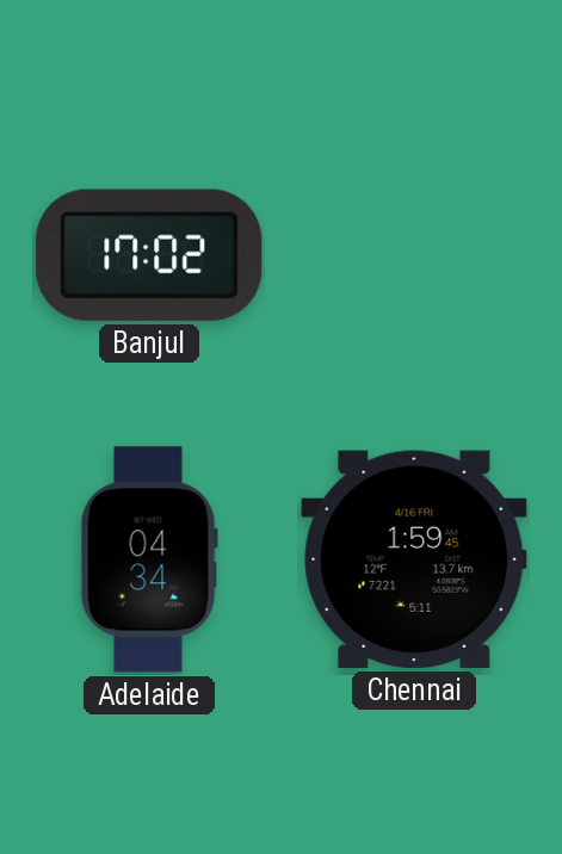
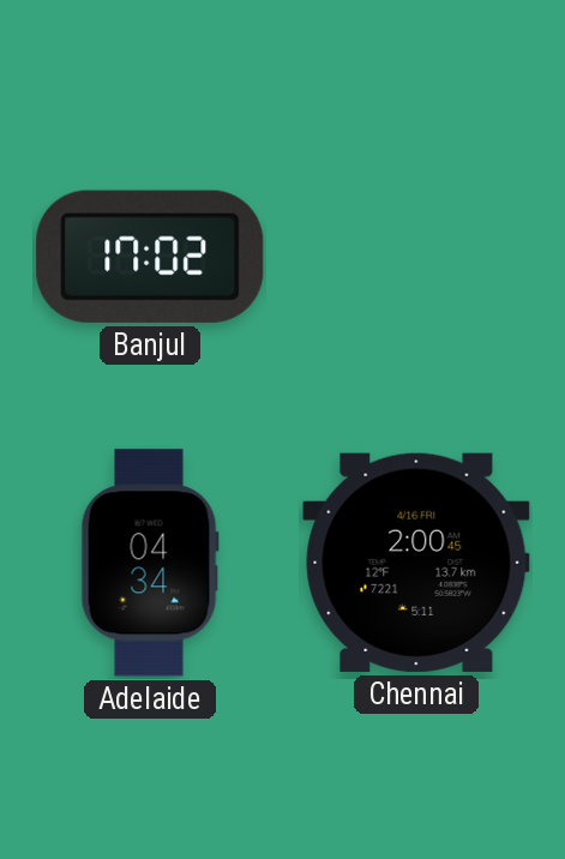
Chennai: 1:59 -> 2:00 (416, 563)
